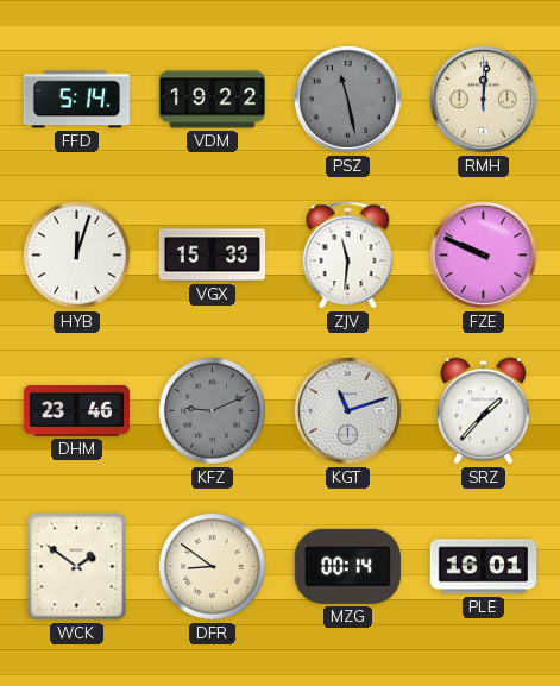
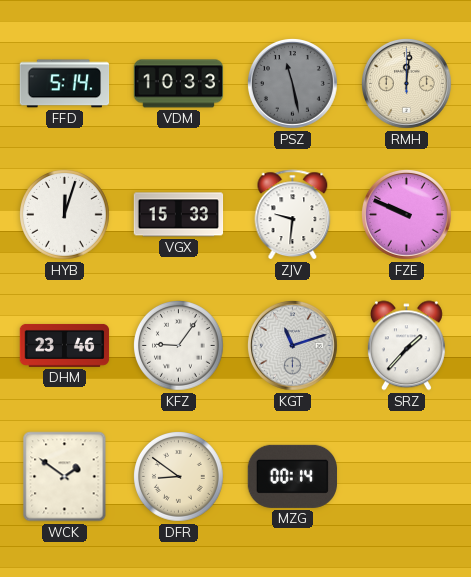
VDM: 19:22 -> 10:33 (179, 84)
ZJV: 11:31 -> 9:31 (293, 215)
KFZ: 9:11 -> 9:06 (179, 346)
KFZ dial: grey -> white (179, 346)
PLE: 16:01 -> none (484, 567)
